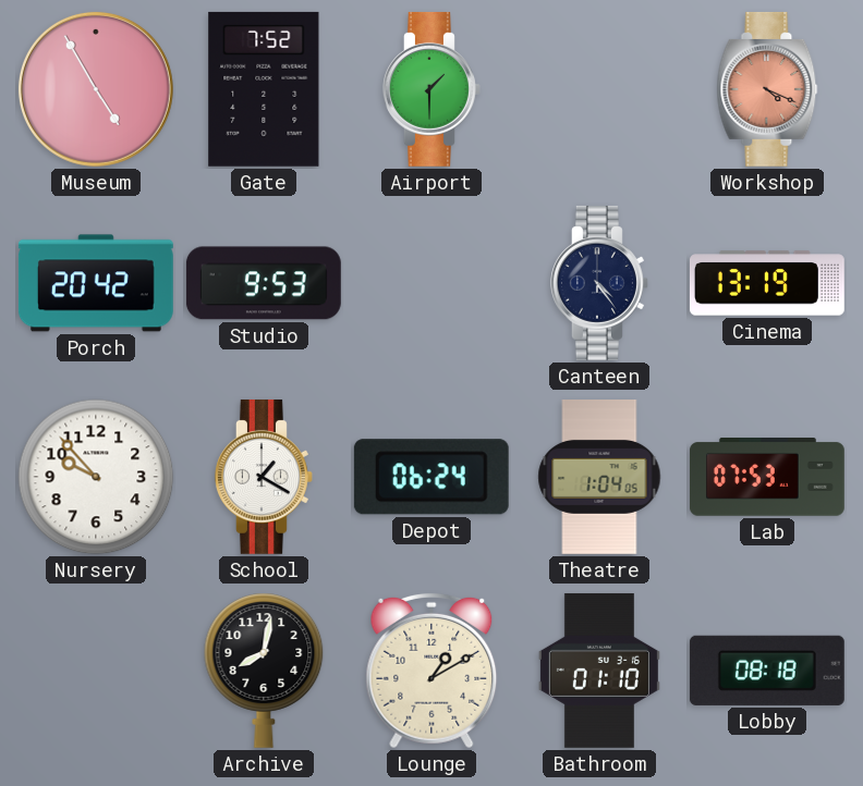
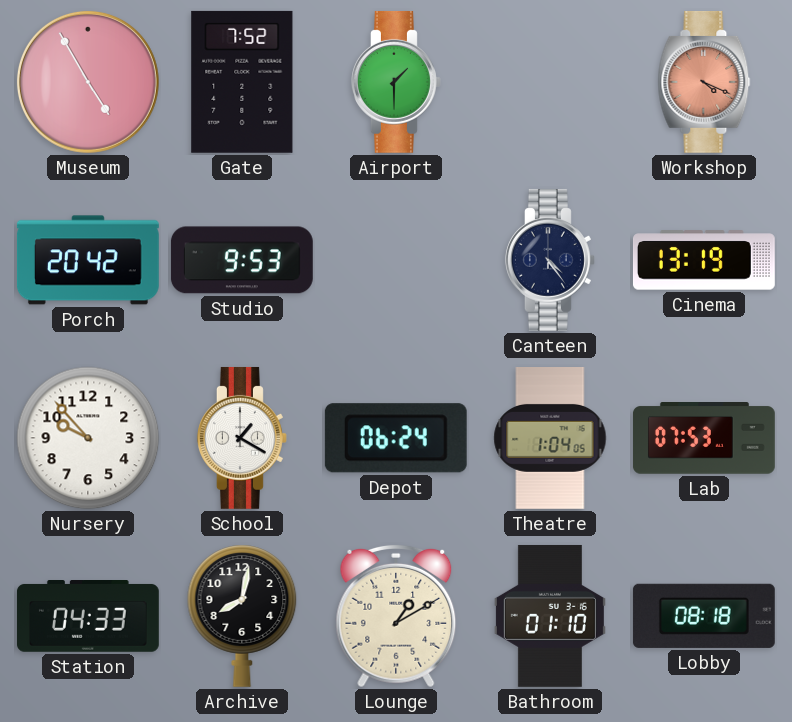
Station: none -> 04:33 (88, 617)
